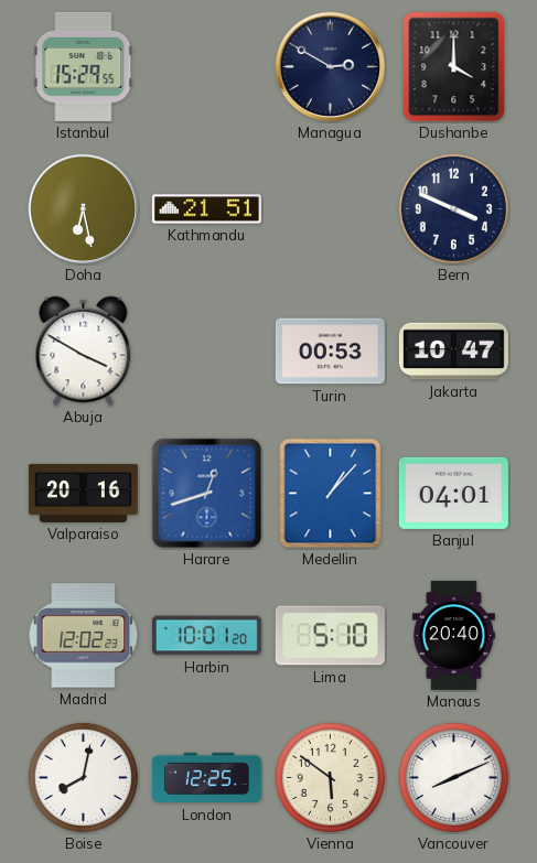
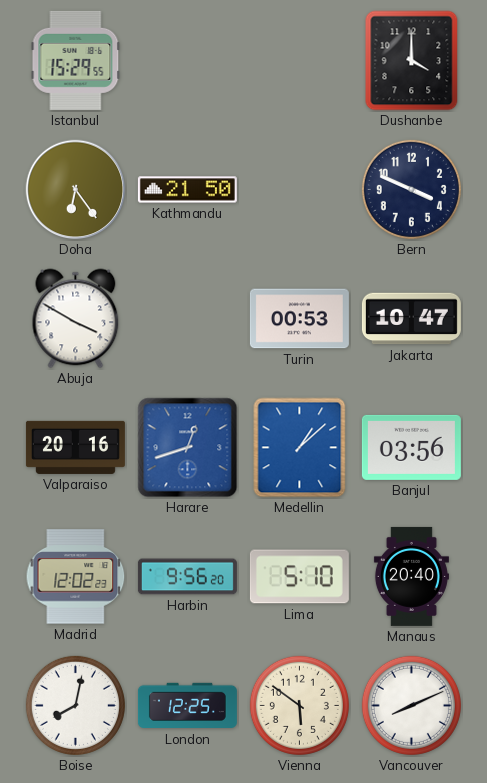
Managua: 2:50 -> none (331, 67)
Doha: 6:28 -> 6:24 (76, 190)
Kathmandu: 21:51 -> 21:50 (187, 190)
Medellin: 1:07 -> 1:08 (300, 448)
Banjul: 04:01 -> 03:56 (411, 447)
Harbin: 10:01 -> 9:56 (187, 577)
